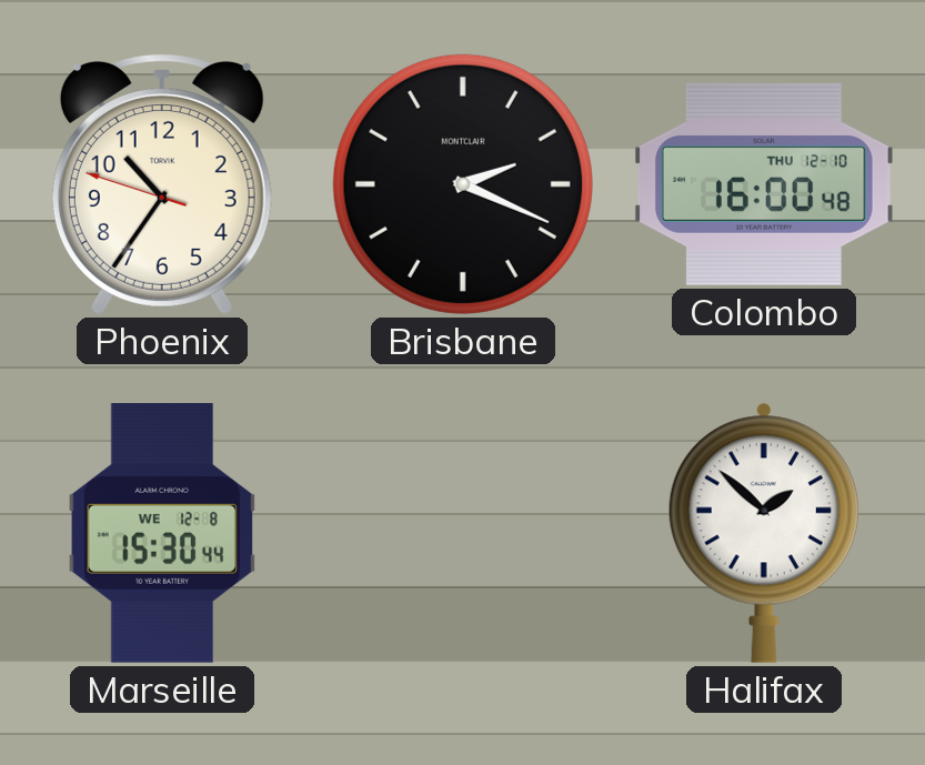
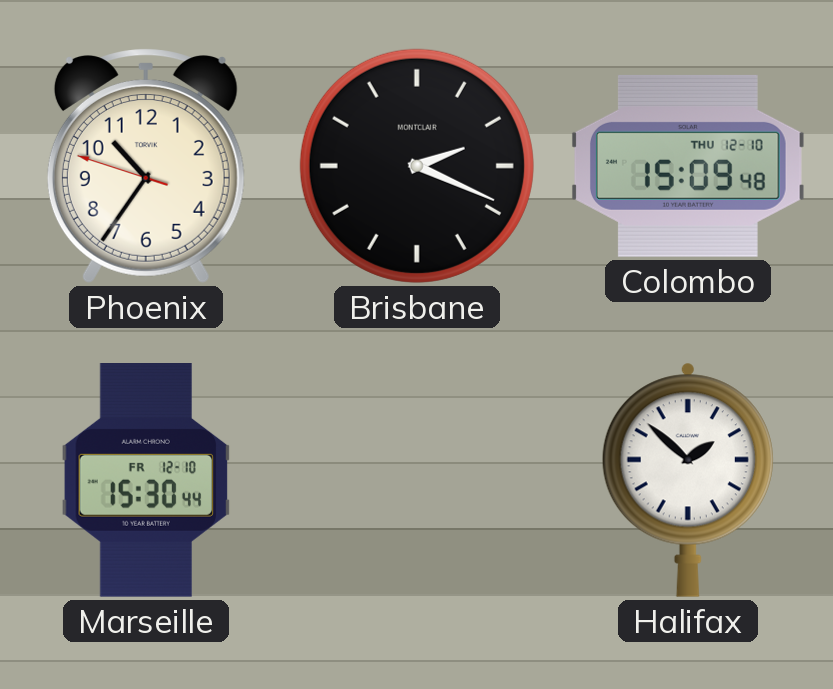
Colombo: 16:00 -> 15:09 (688, 166)
Marseille date: WE 12-8 -> FR 12-10 (146, 481)
